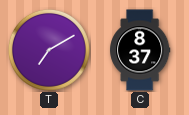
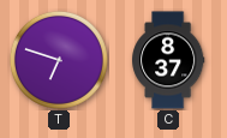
T: 7:10 -> 6:48 (59, 60)
